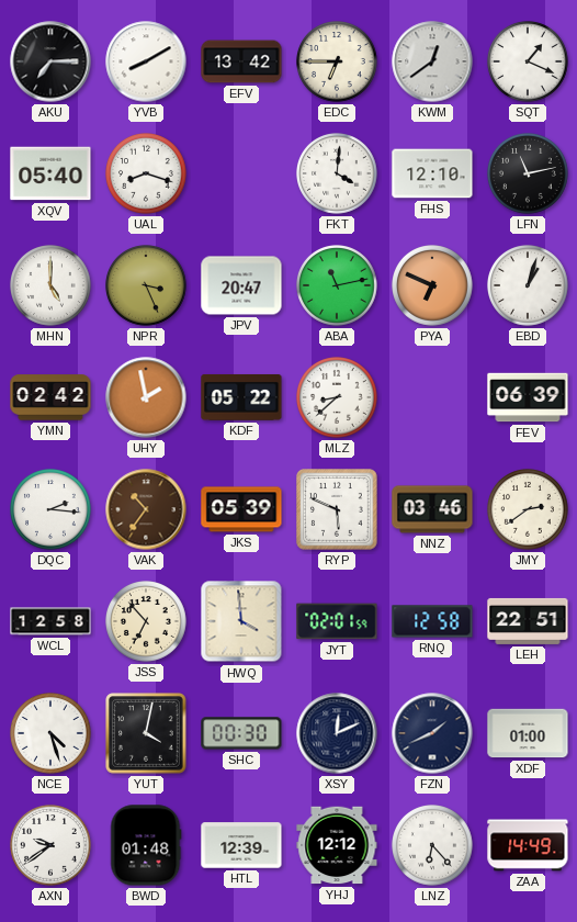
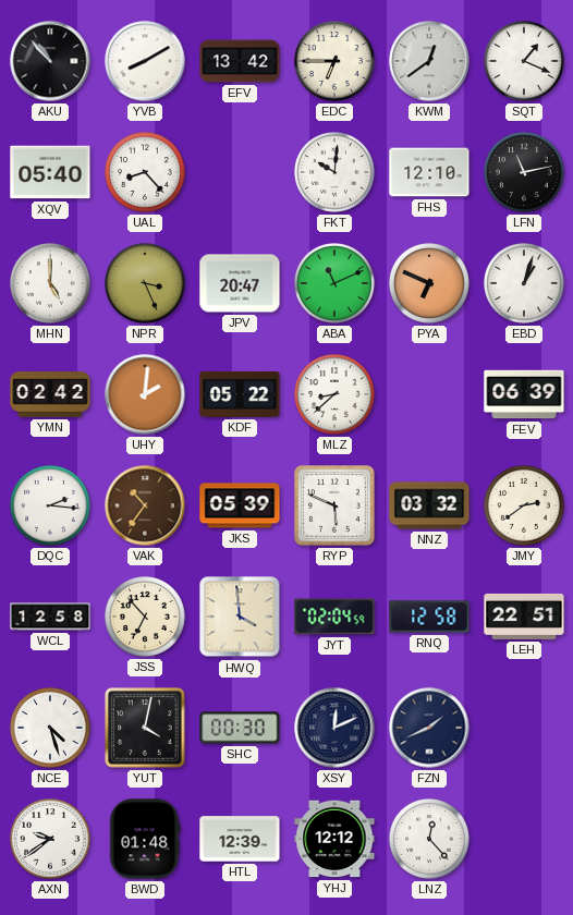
AKU: 7:15 -> 10:53 (50, 61)
UAL: 8:18 -> 8:23 (146, 173)
FKT: 4:01 -> 10:01 (336, 173)
ABA: 11:13 -> 11:11 (336, 284)
UHY: 1:58 -> 2:01 (145, 394)
NNZ: 03:46 -> 03:32 (429, 505)
JYT: 02:01 -> 02:04 (334, 617)
XDF: 01:00 -> none (528, 733)
LNZ: 6:23 -> 12:23 (430, 840)
ZAA: 14:49 -> none (528, 845)
